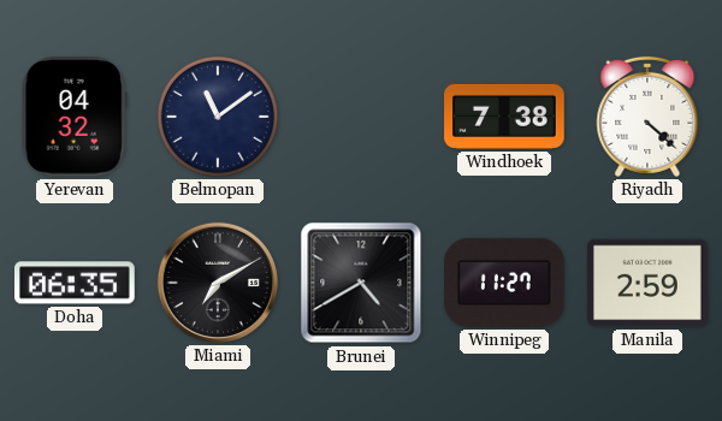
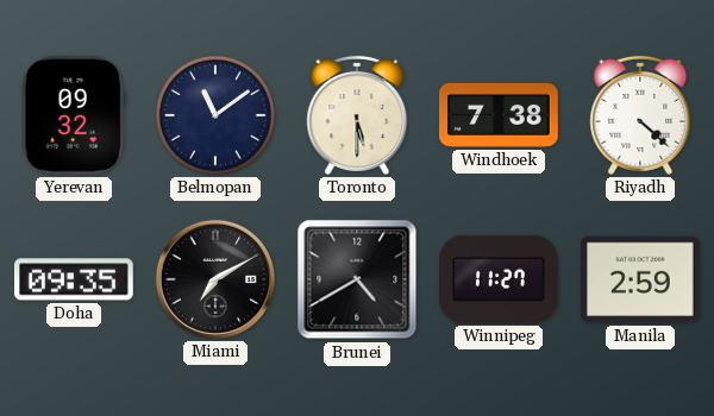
Yerevan: 04:32 -> 09:32 (74, 116)
Toronto: none -> 5:30 (357, 115)
Doha: 06:35 -> 09:35 (75, 279)
